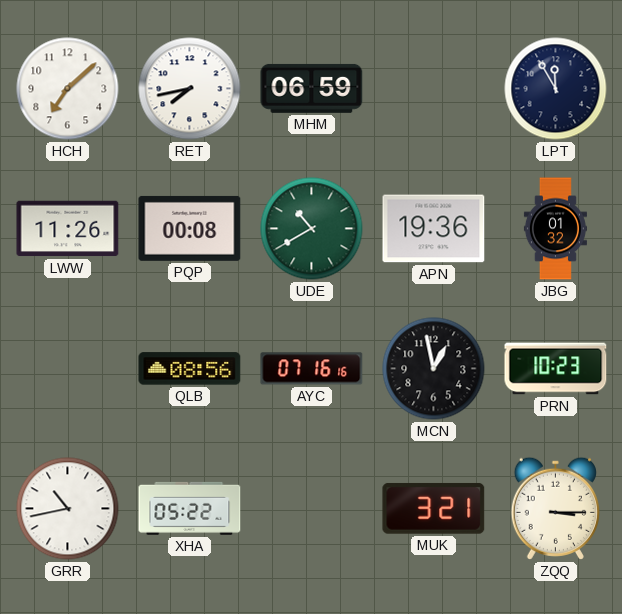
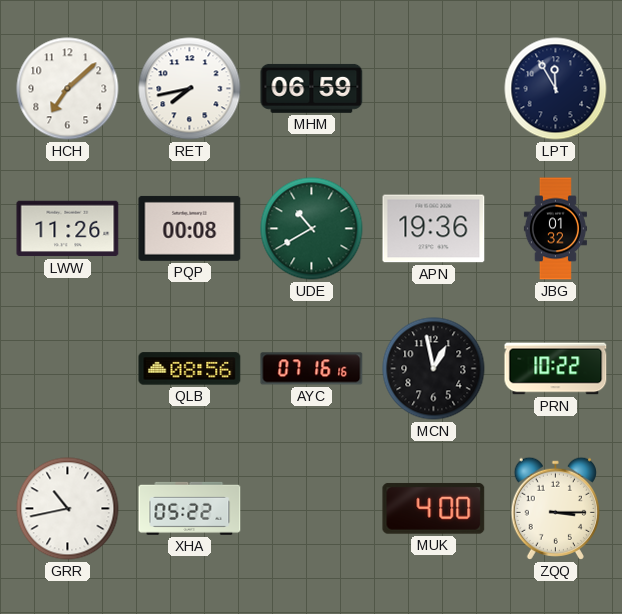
PRN: 10:23 -> 10:22 (556, 369)
MUK: 3:21 -> 4:00 (434, 508)
